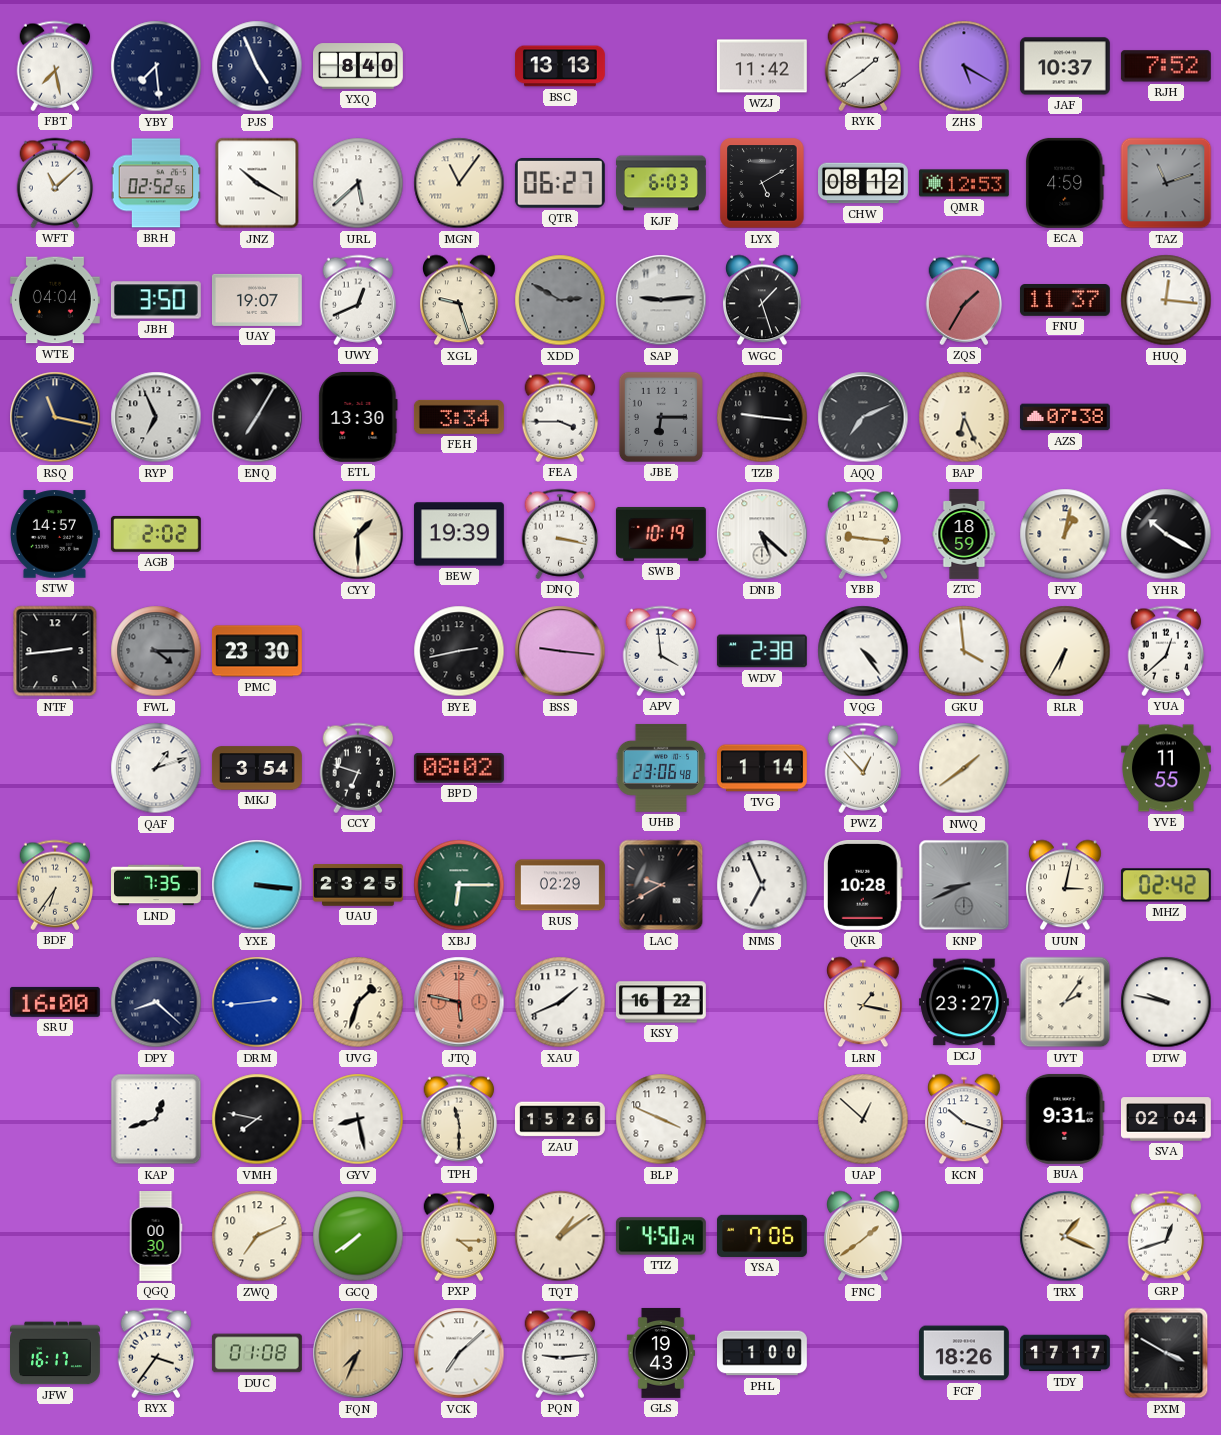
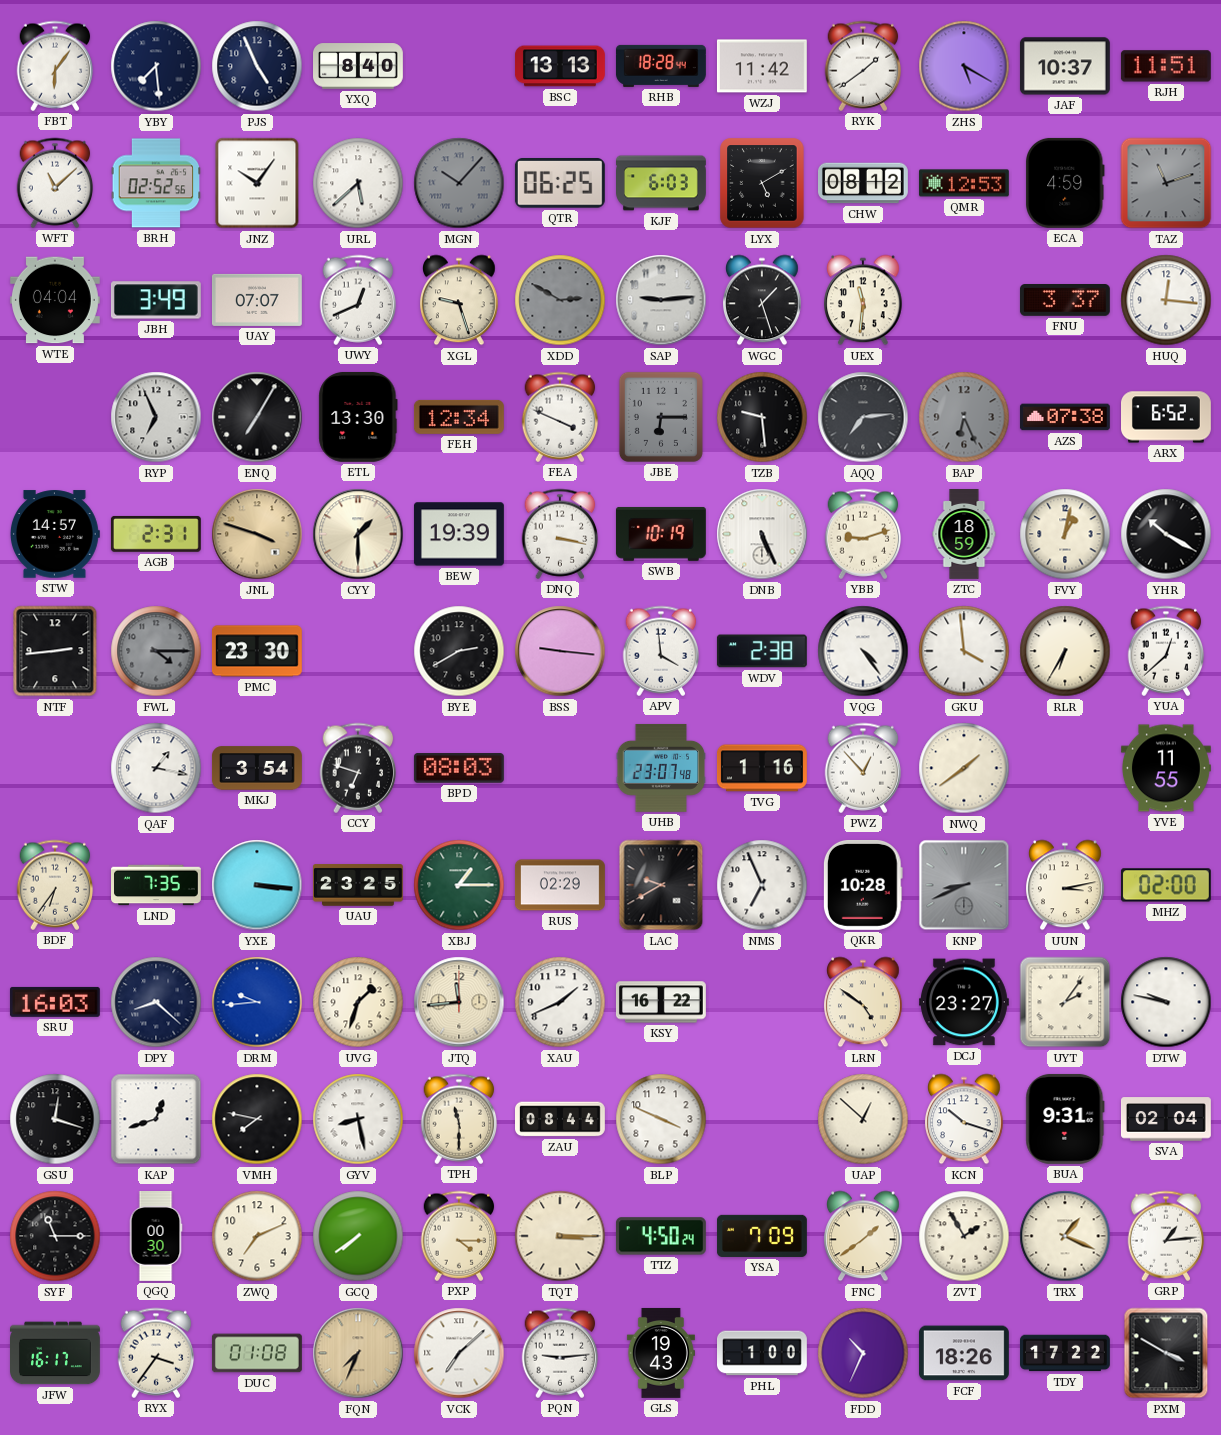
FBT: 7:28 -> 6:06 (55, 66)
RHB: none -> 18:28 (661, 66)
RJH: 7:52 -> 11:51 (1166, 66)
JNZ: 10:20 -> 10:06 (257, 183)
MGN: 11:06 -> 10:07 (459, 183)
MGN dial: cream -> grey (459, 183)
QTR: 06:27 -> 06:25 (560, 184)
JBH: 3:50 -> 3:49 (156, 300)
UAY: 19:07 -> 07:07 (257, 300)
UEX: none -> 11:31 (864, 300)
ZQS: 1:35 -> none (964, 300)
FNU: 11:37 -> 3:37 (1065, 301)
RSQ: 11:17 -> none (55, 417)
FEH: 3:34 -> 12:34 (459, 417)
FEA: 3:45 -> 3:49 (560, 417)
TZB: 9:16 -> 9:29 (762, 417)
AQQ: 7:11 -> 7:14 (863, 417)
BAP dial: cream -> grey (964, 417)
ARX: none -> 6:52 (1167, 417)
AGB: 2:02 -> 2:31 (156, 534)
JNL: none -> 3:48 (257, 534)
DNB: 5:22 -> 5:26 (762, 534)
YBB: 9:16 -> 9:12 (863, 534)
BYE: 2:43 -> 2:40 (459, 651)
QAF: 1:12 -> 1:17 (156, 768)
BPD: 08:02 -> 08:03 (459, 768)
UHB: 23:06 -> 23:07 (661, 768)
TVG: 1:14 -> 1:16 (762, 768)
XBJ: 6:15 -> 1:15 (459, 885)
UUN: 3:02 -> 3:13 (1066, 885)
MHZ: 02:42 -> 02:00 (1166, 885)
SRU: 16:00 -> 16:03 (55, 1002)
DRM: 2:44 -> 9:44 (257, 1002)
JTQ: 5:47 -> 11:44 (459, 1002)
JTQ dial: salmon -> cream (459, 1002)
LRN: 1:17 -> 4:51 (864, 1002)
GSU: none -> 12:18 (55, 1119)
ZAU: 15:26 -> 08:44 (561, 1119)
SYF: none -> 11:15 (55, 1236)
TQT: 1:09 -> 3:15 (560, 1236)
YSA: 7:06 -> 7:09 (763, 1236)
ZVT: none -> 1:55 (964, 1236)
GRP: 12:42 -> 1:14 (1166, 1236)
FDD: none -> 10:34 (863, 1353)
TDY: 17:17 -> 17:22 (1066, 1353)
